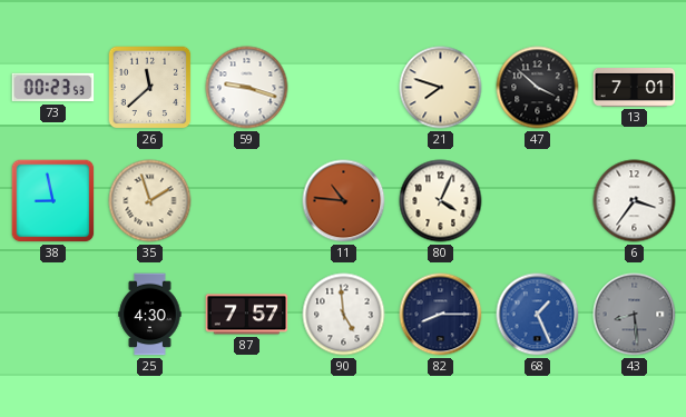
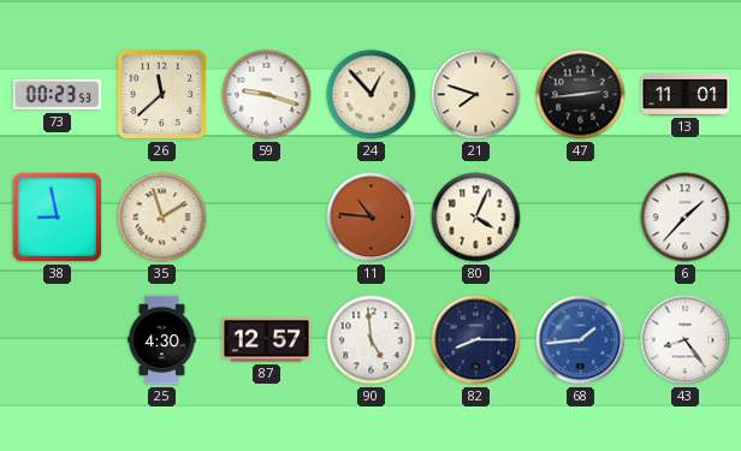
24: none -> 12:53 (372, 95)
47: 3:52 -> 2:44 (581, 95)
13: 7:01 -> 11:01 (686, 95)
6: 3:36 -> 1:37 (686, 218)
87: 7:57 -> 12:57 (267, 340)
68: 1:26 -> 1:44 (581, 340)
43: 8:29 -> 8:24 (686, 340)
43 dial: grey -> white (686, 340)
